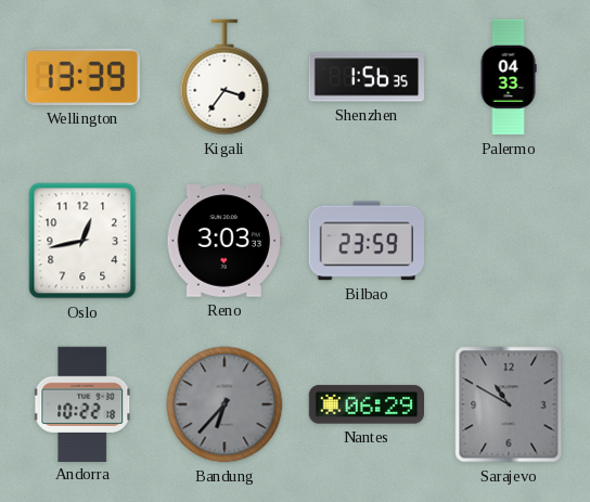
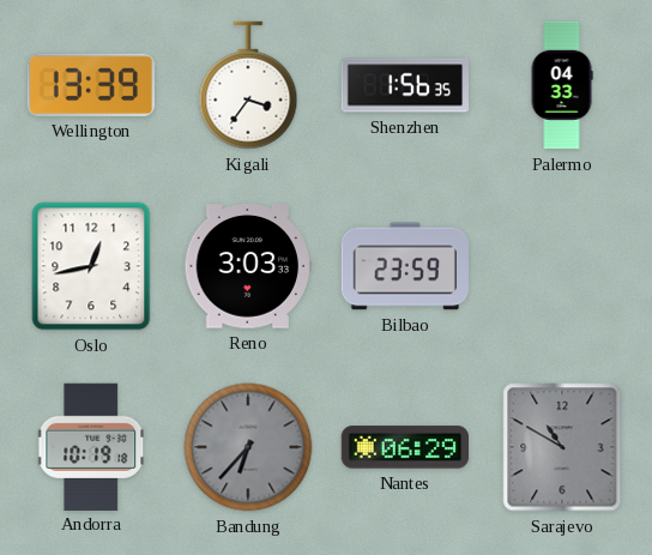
Andorra: 10:22 -> 10:19 (92, 446)
